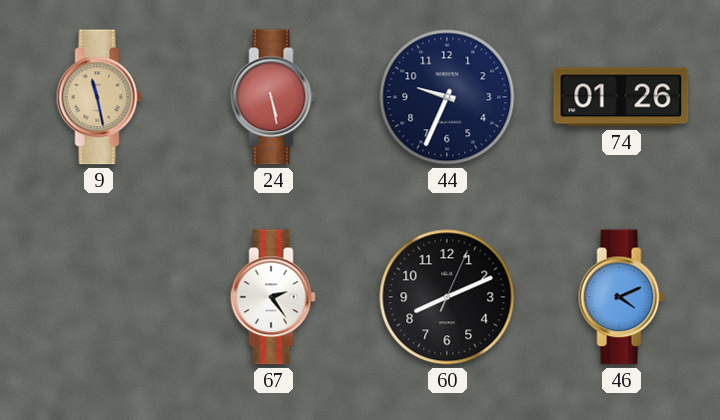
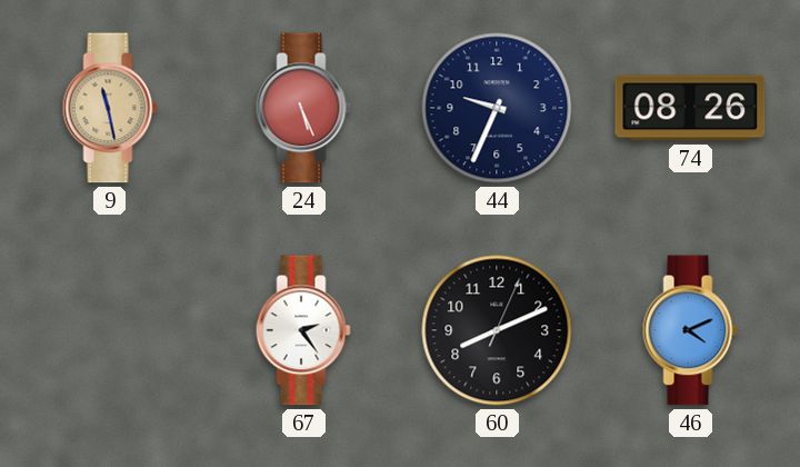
24: 5:28 -> 5:26 (303, 108)
74: 01:26 -> 08:26 (690, 108)
